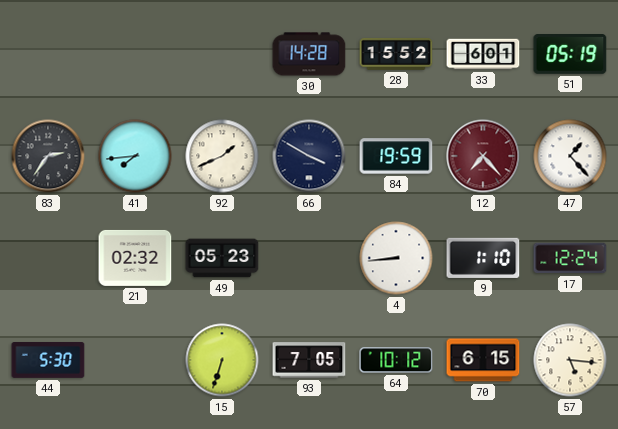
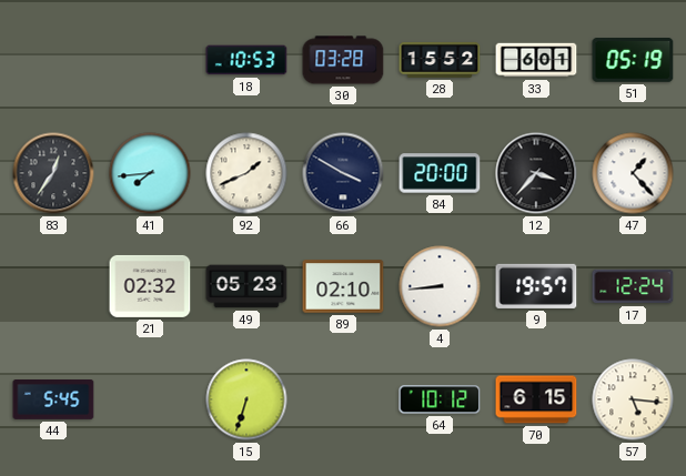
18: none -> 10:53 (246, 60)
30: 14:28 -> 03:28 (343, 60)
83: 2:36 -> 12:36 (53, 173)
84: 19:59 -> 20:00 (440, 173)
12: 7:23 -> 3:37 (536, 173)
12 dial: burgundy -> black (536, 173)
89: none -> 02:10 (343, 286)
9: 1:10 -> 19:57 (536, 286)
44: 5:30 -> 5:45 (53, 401)
93: 7:05 -> none (309, 360)
